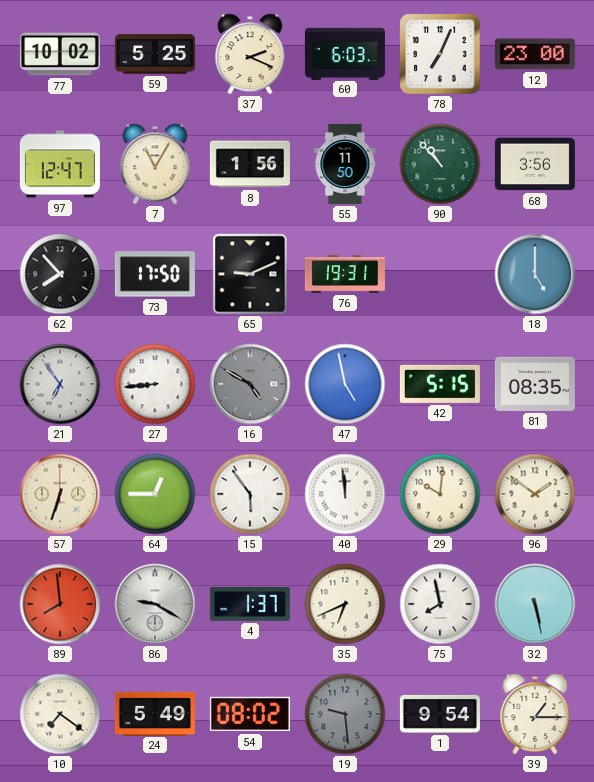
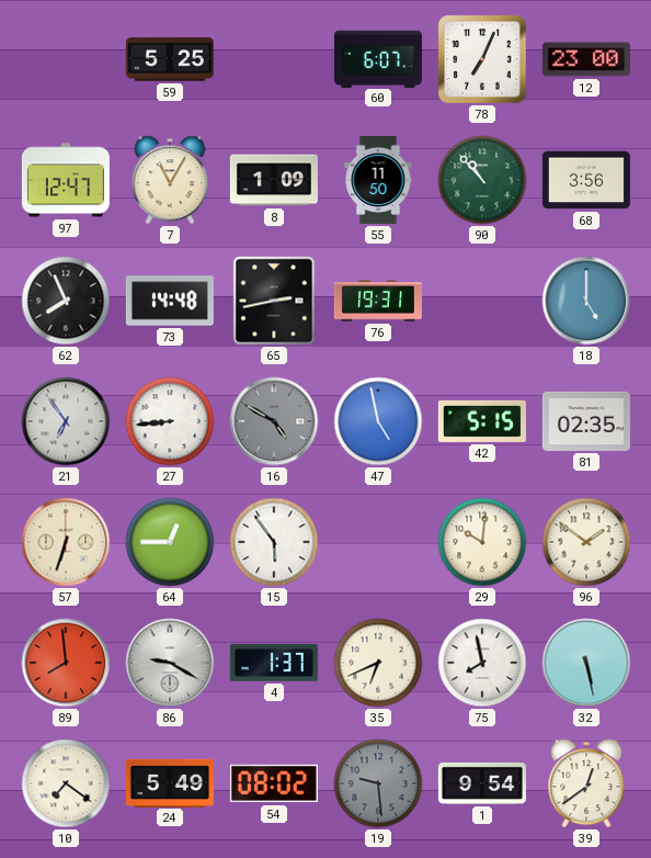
77: 10:02 -> none (60, 54)
37: 2:19 -> none (250, 54)
60: 6:03 -> 6:07 (378, 58)
8: 1:56 -> 1:09 (274, 180)
62: 7:53 -> 7:56 (66, 301)
73: 17:50 -> 14:48 (170, 301)
65: 9:11 -> 2:43 (274, 301)
81: 08:35 -> 02:35 (586, 421)
40: 11:59 -> none (345, 494)
39: 1:15 -> 12:39 (586, 783)
